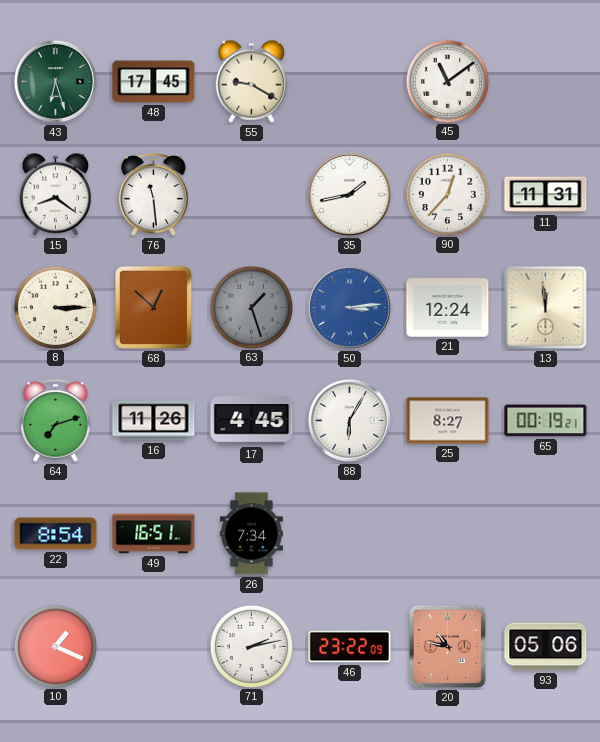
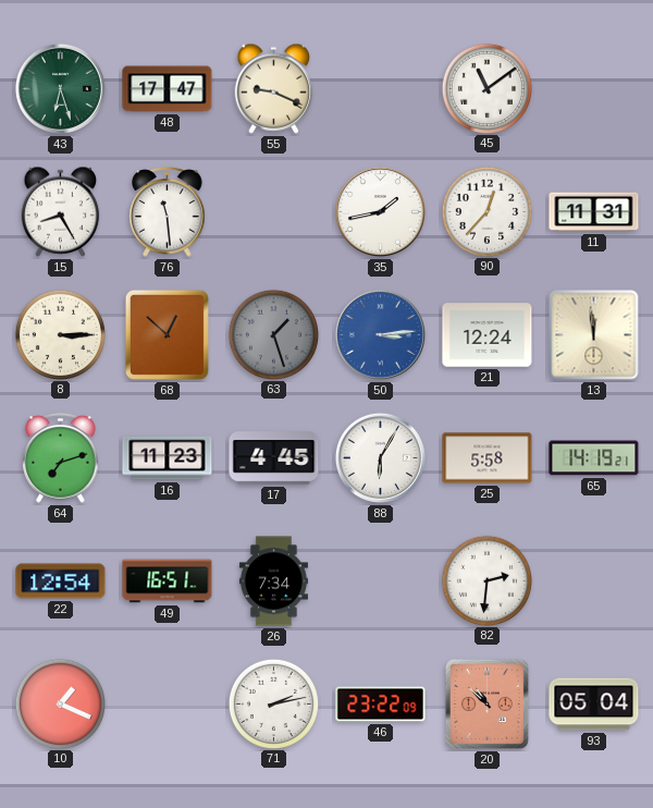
48: 17:45 -> 17:47 (168, 89)
55: 9:20 -> 9:19 (274, 88)
15: 8:21 -> 8:25 (61, 211)
16: 11:26 -> 11:23 (168, 458)
25: 8:27 -> 5:58 (488, 458)
65: 00:19 -> 14:19 (594, 458)
22: 8:54 -> 12:54 (61, 581)
82: none -> 2:31 (486, 580)
20: 10:47 -> 10:52 (486, 703)
93: 05:06 -> 05:04 (594, 705)
